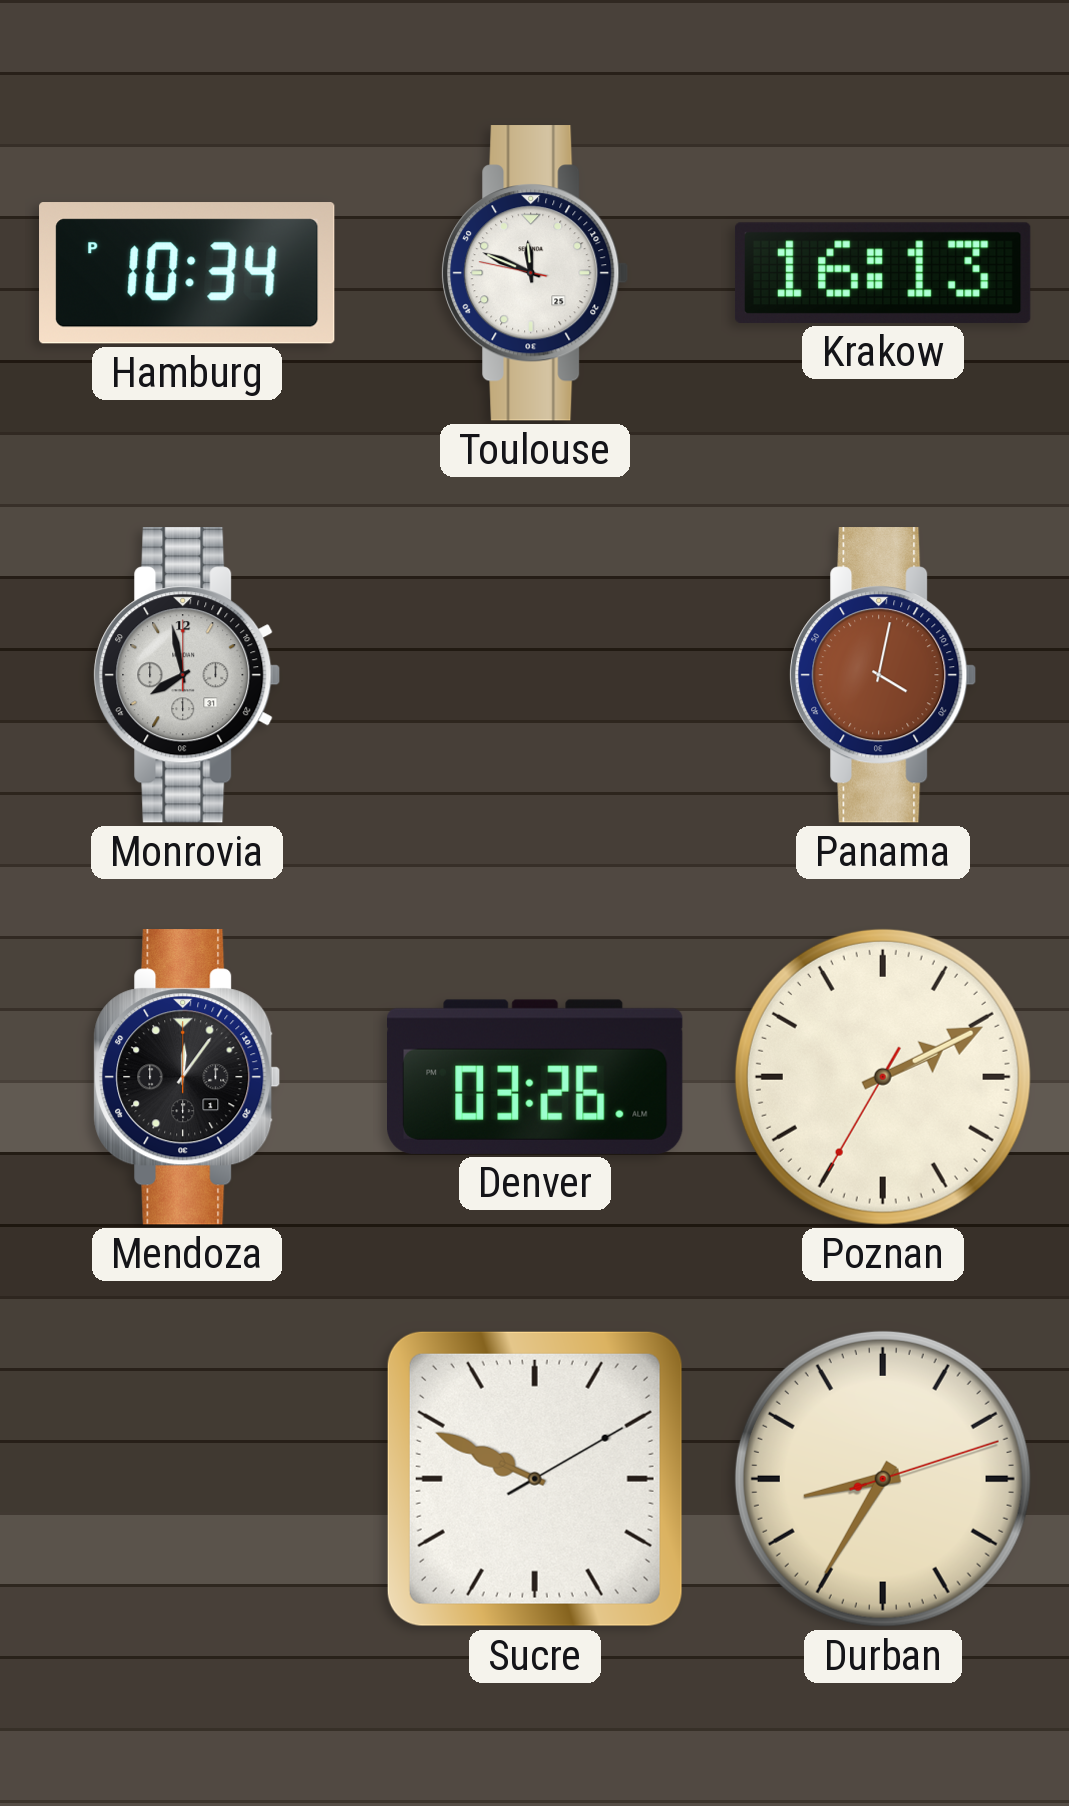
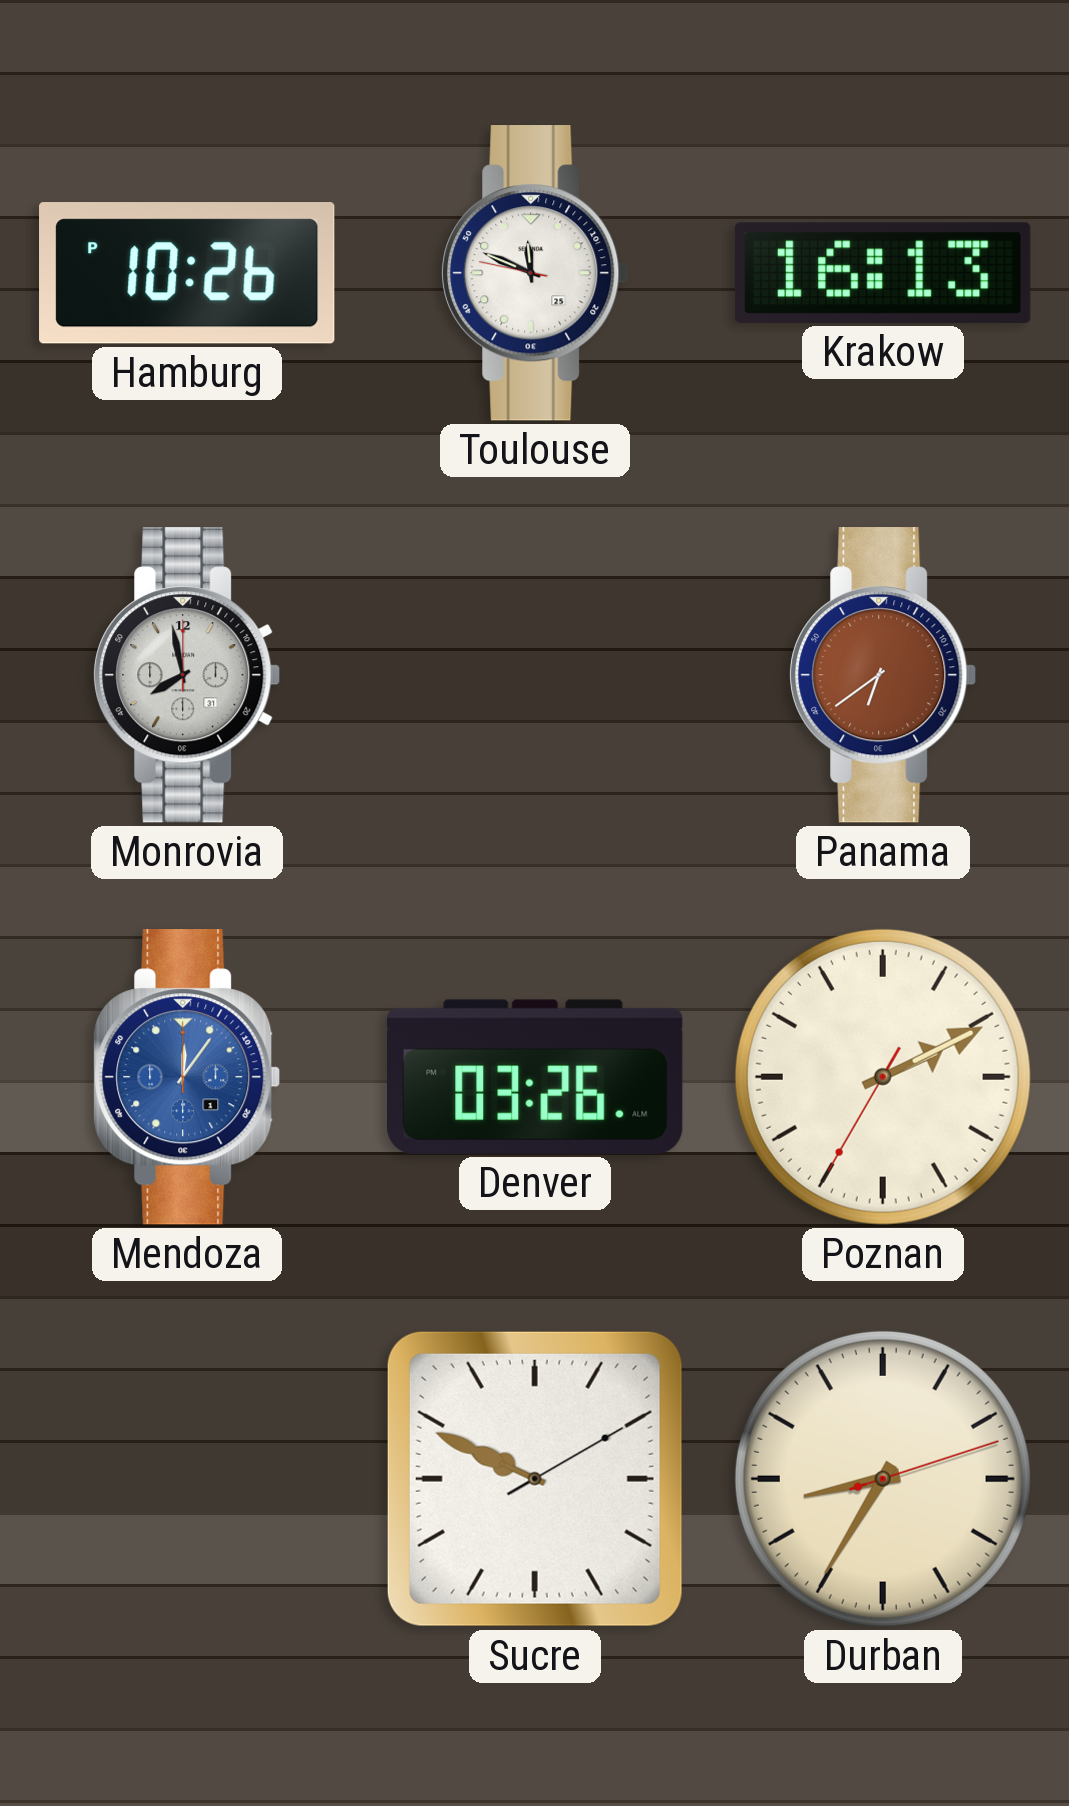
Hamburg: 10:34 -> 10:26 (187, 273)
Panama: 4:02 -> 6:39 (883, 675)
Mendoza dial: black -> blue (187, 1077)
